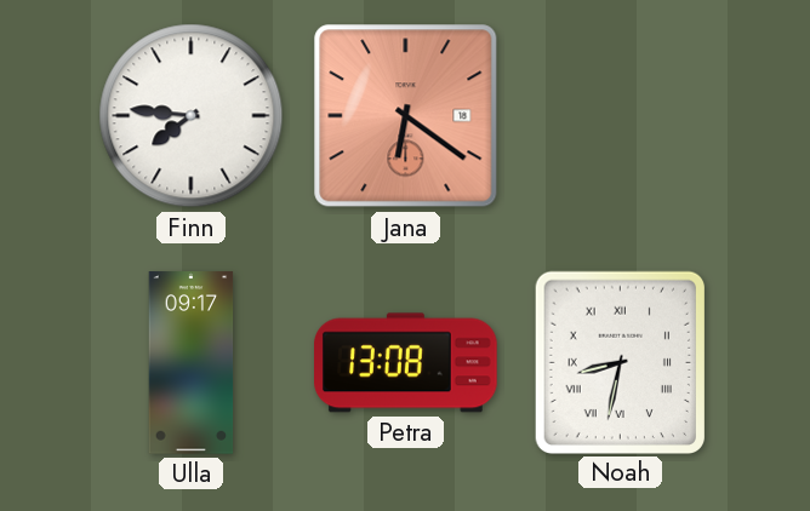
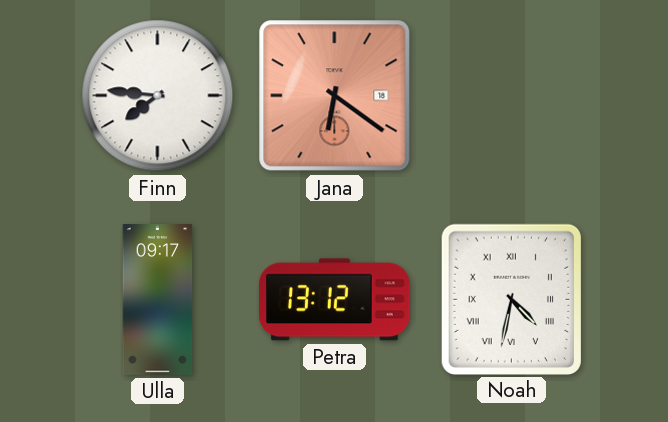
Petra: 13:08 -> 13:12 (335, 300)
Noah: 8:32 -> 4:32 (511, 299)
